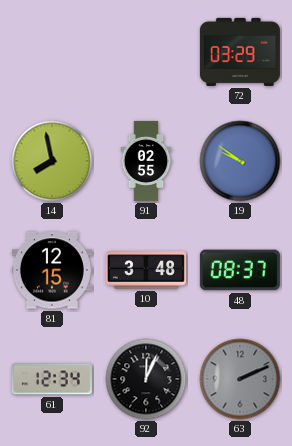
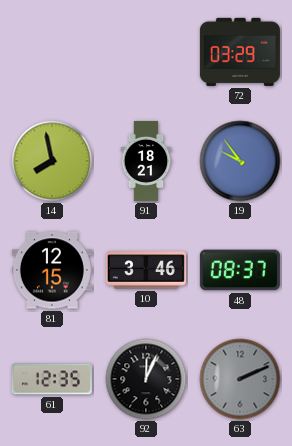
91: 02:55 -> 18:21 (146, 161)
19: 9:51 -> 9:54 (240, 161)
10: 3:48 -> 3:46 (146, 270)
61: 12:34 -> 12:35 (52, 379)
